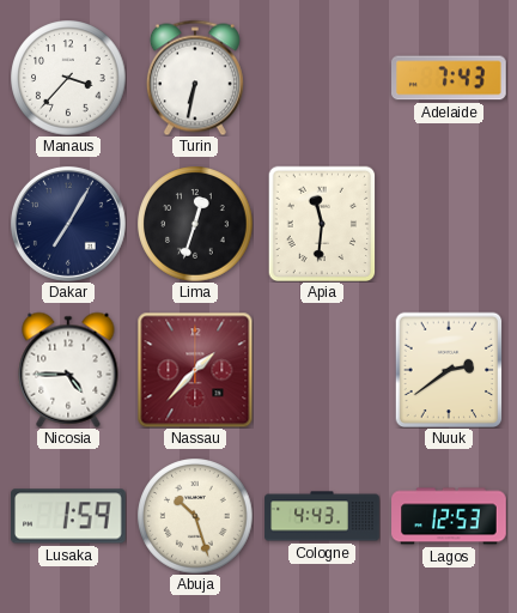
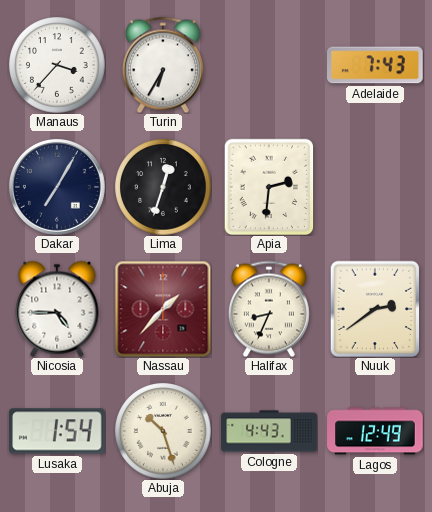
Turin: 6:32 -> 6:35 (163, 65)
Apia: 11:31 -> 2:31 (269, 187)
Halifax: none -> 8:34 (269, 309)
Lusaka: 1:59 -> 1:54 (58, 431)
Lagos: 12:53 -> 12:49 (375, 431)
